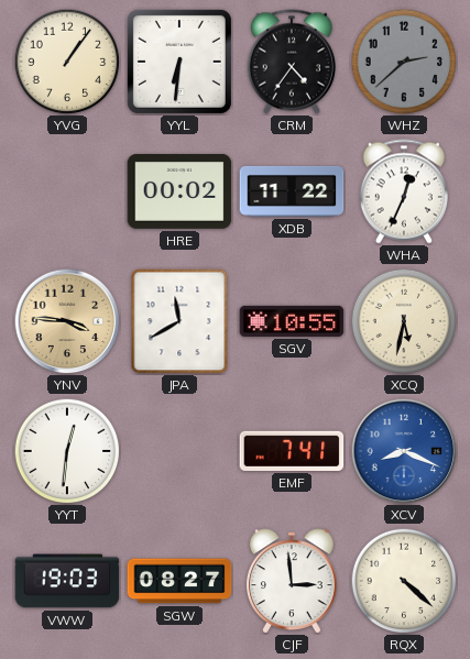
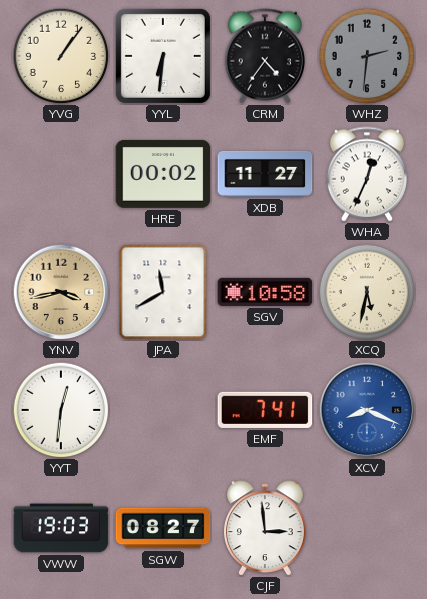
WHZ: 2:38 -> 2:31 (367, 56)
XDB: 11:22 -> 11:27 (265, 174)
YNV: 3:46 -> 3:43 (61, 292)
SGV: 10:55 -> 10:58 (265, 292)
RQX: 4:22 -> none (404, 581)
